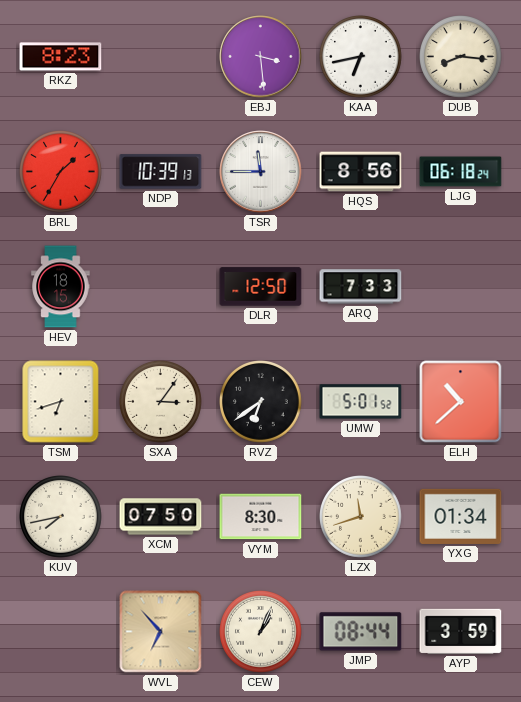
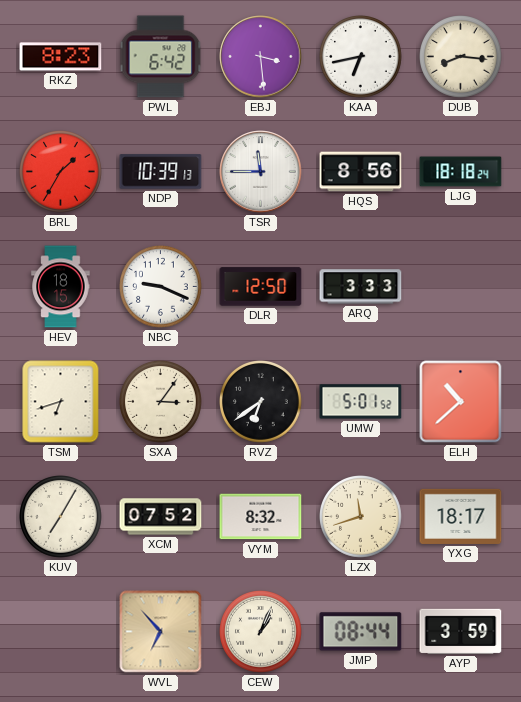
PWL: none -> 6:42 (161, 57)
LJG: 06:18 -> 18:18 (461, 172)
NBC: none -> 9:19 (161, 287)
ARQ: 7:33 -> 3:33 (361, 287)
KUV: 7:43 -> 7:05 (61, 517)
XCM: 07:50 -> 07:52 (161, 517)
VYM: 8:30 -> 8:32 (261, 517)
YXG: 01:34 -> 18:17 (461, 516)
